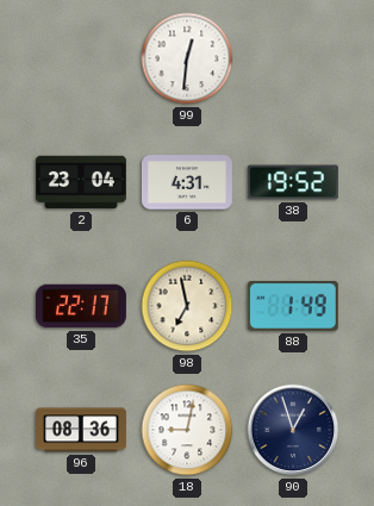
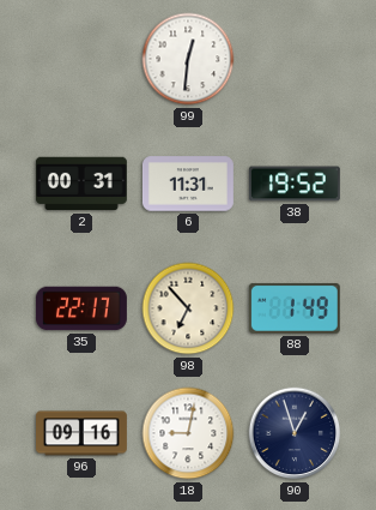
2: 23:04 -> 00:31 (81, 184)
6: 4:31 -> 11:31 (188, 184)
98: 6:58 -> 6:53 (188, 308)
96: 08:36 -> 09:16 (83, 433)
